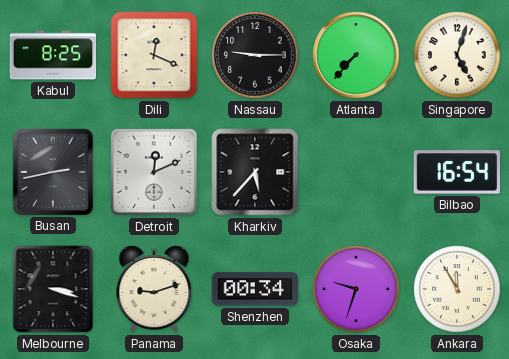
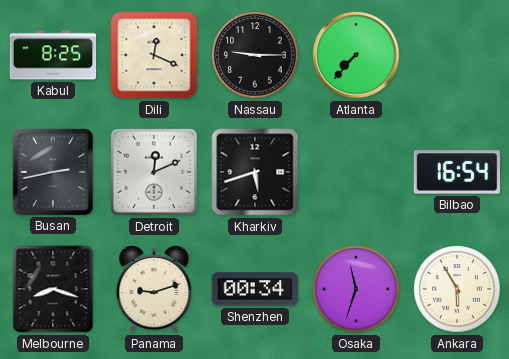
Singapore: 5:03 -> none (457, 55)
Kharkiv: 5:37 -> 5:42 (255, 172)
Melbourne: 3:18 -> 8:18 (53, 289)
Osaka: 9:33 -> 11:33 (356, 289)
Ankara: 11:55 -> 5:55 (457, 289)
